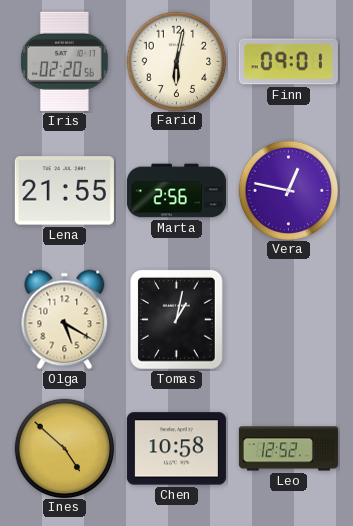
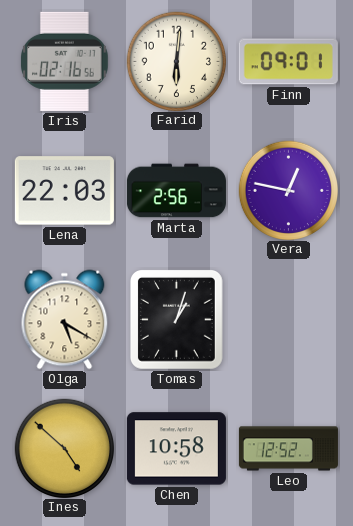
Iris: 02:20 -> 02:16 (65, 61)
Farid: 6:02 -> 6:01 (176, 61)
Lena: 21:55 -> 22:03 (64, 191)
Tomas: 1:02 -> 1:03 (176, 320)
